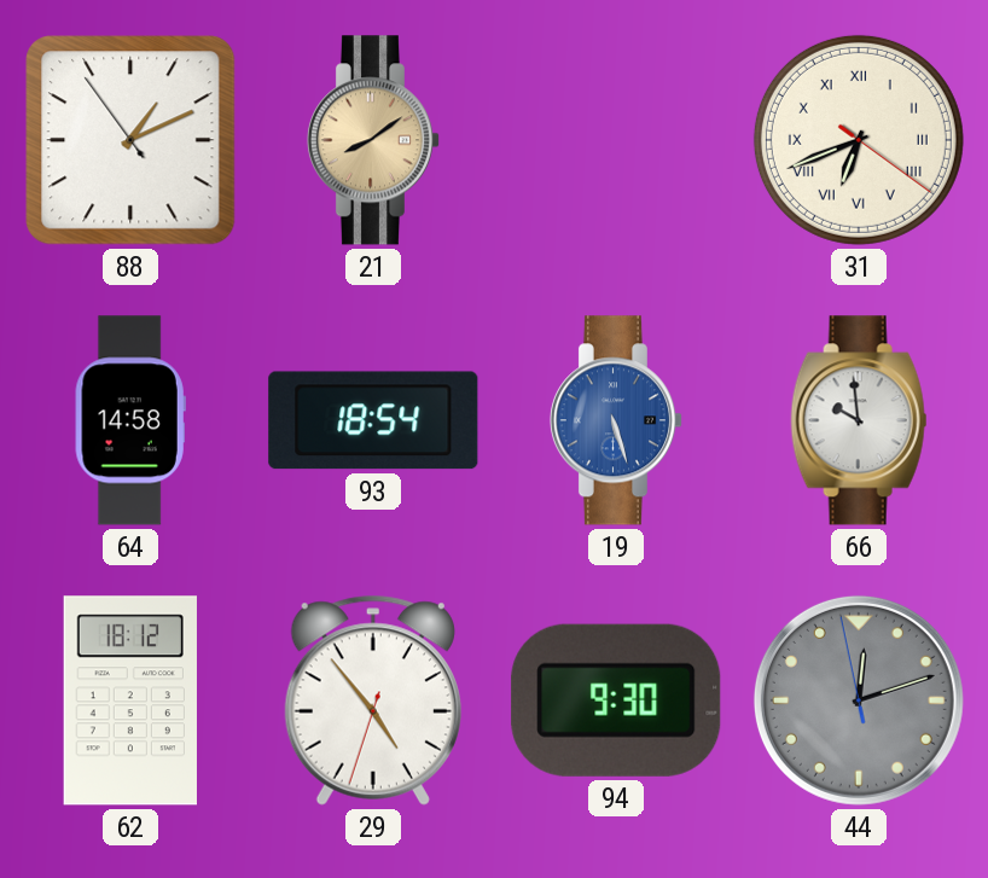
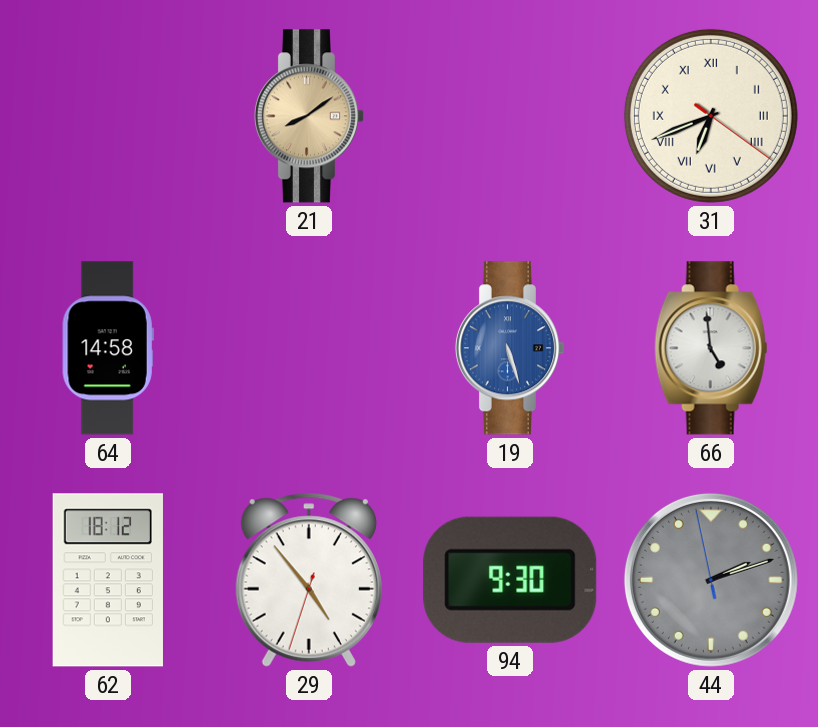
88: 1:10 -> none (130, 140)
93: 18:54 -> none (373, 420)
66: 9:59 -> 4:59 (711, 348)
44: 12:11 -> 2:11 (711, 580)
